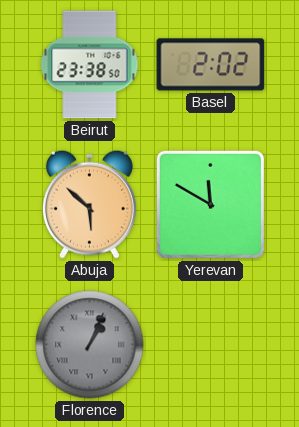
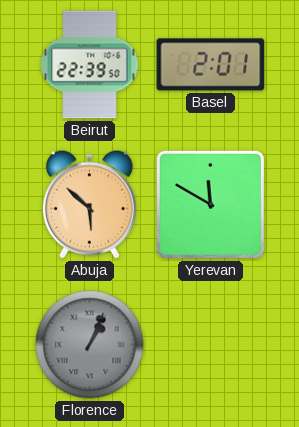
Beirut: 23:38 -> 22:39 (90, 65)
Basel: 2:02 -> 2:01 (211, 65)
